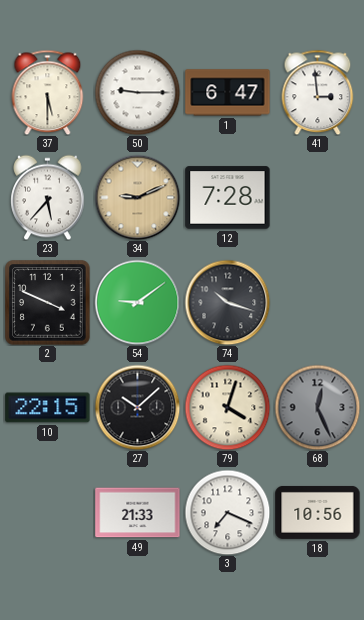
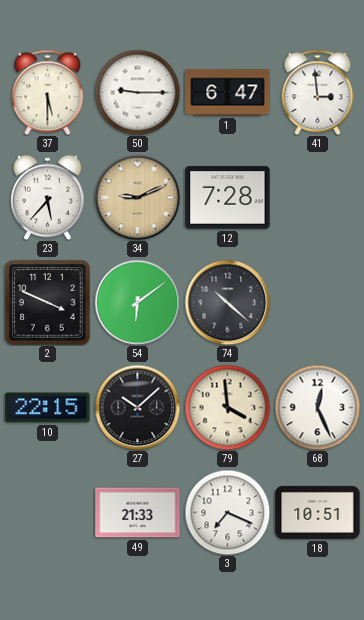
54: 9:09 -> 6:09 (137, 302)
74: 10:18 -> 10:22 (227, 302)
79: 4:03 -> 3:59 (227, 407)
68 dial: grey -> white (317, 407)
18: 10:56 -> 10:51 (318, 512)
